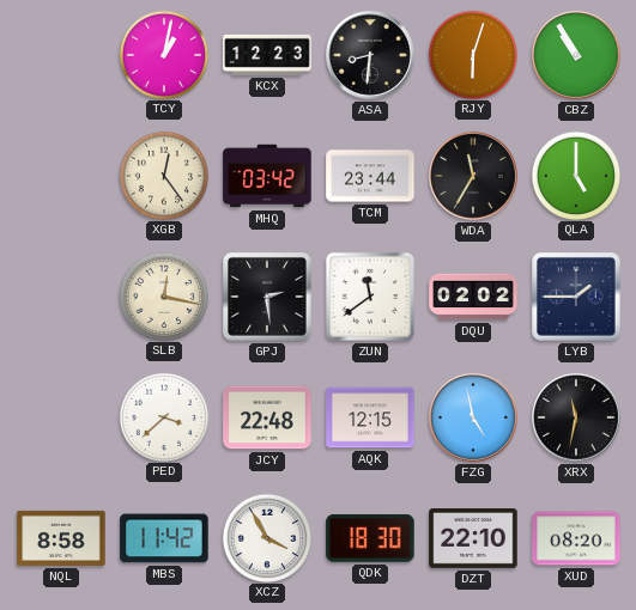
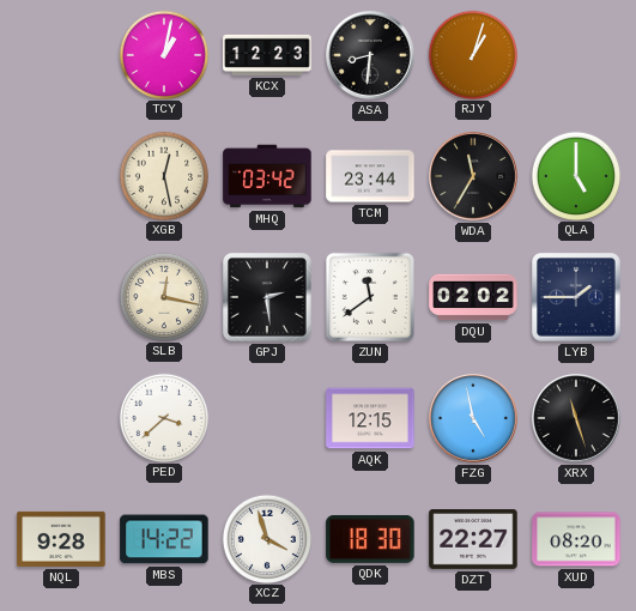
RJY: 6:03 -> 1:03 (472, 54)
CBZ: 10:55 -> none (577, 56)
XGB: 12:24 -> 12:28 (163, 175)
JCY: 22:48 -> none (267, 417)
XRX: 11:32 -> 11:27 (577, 419)
NQL: 8:58 -> 9:28 (61, 539)
MBS: 11:42 -> 14:22 (164, 539)
XCZ: 3:55 -> 3:57 (266, 538)
DZT: 22:10 -> 22:27 (473, 540)
